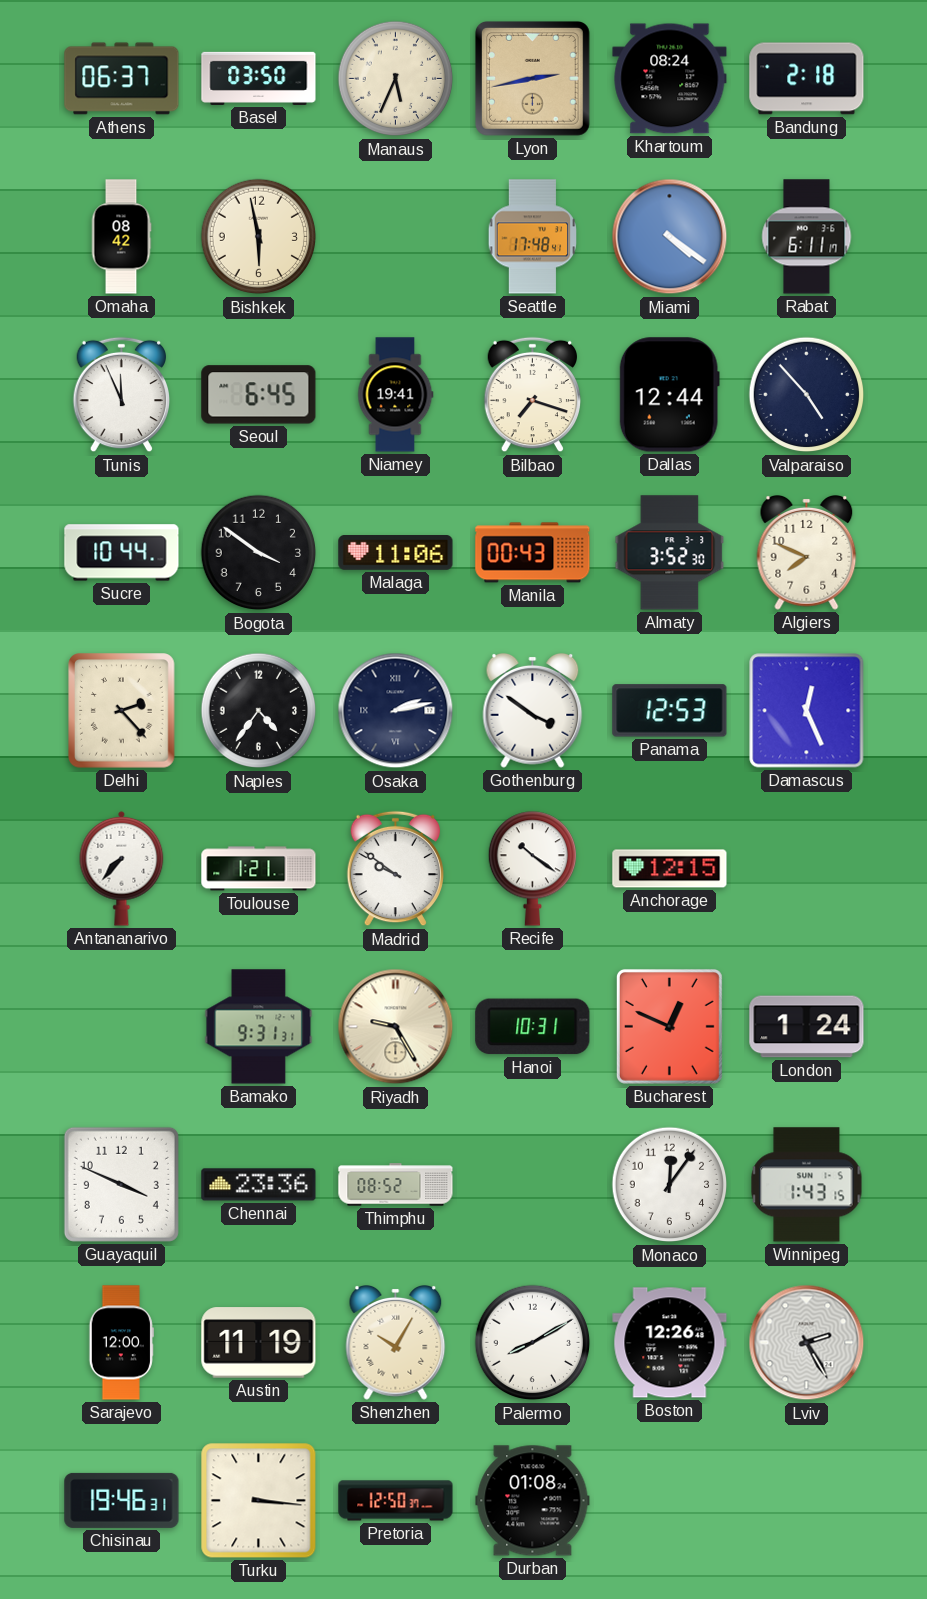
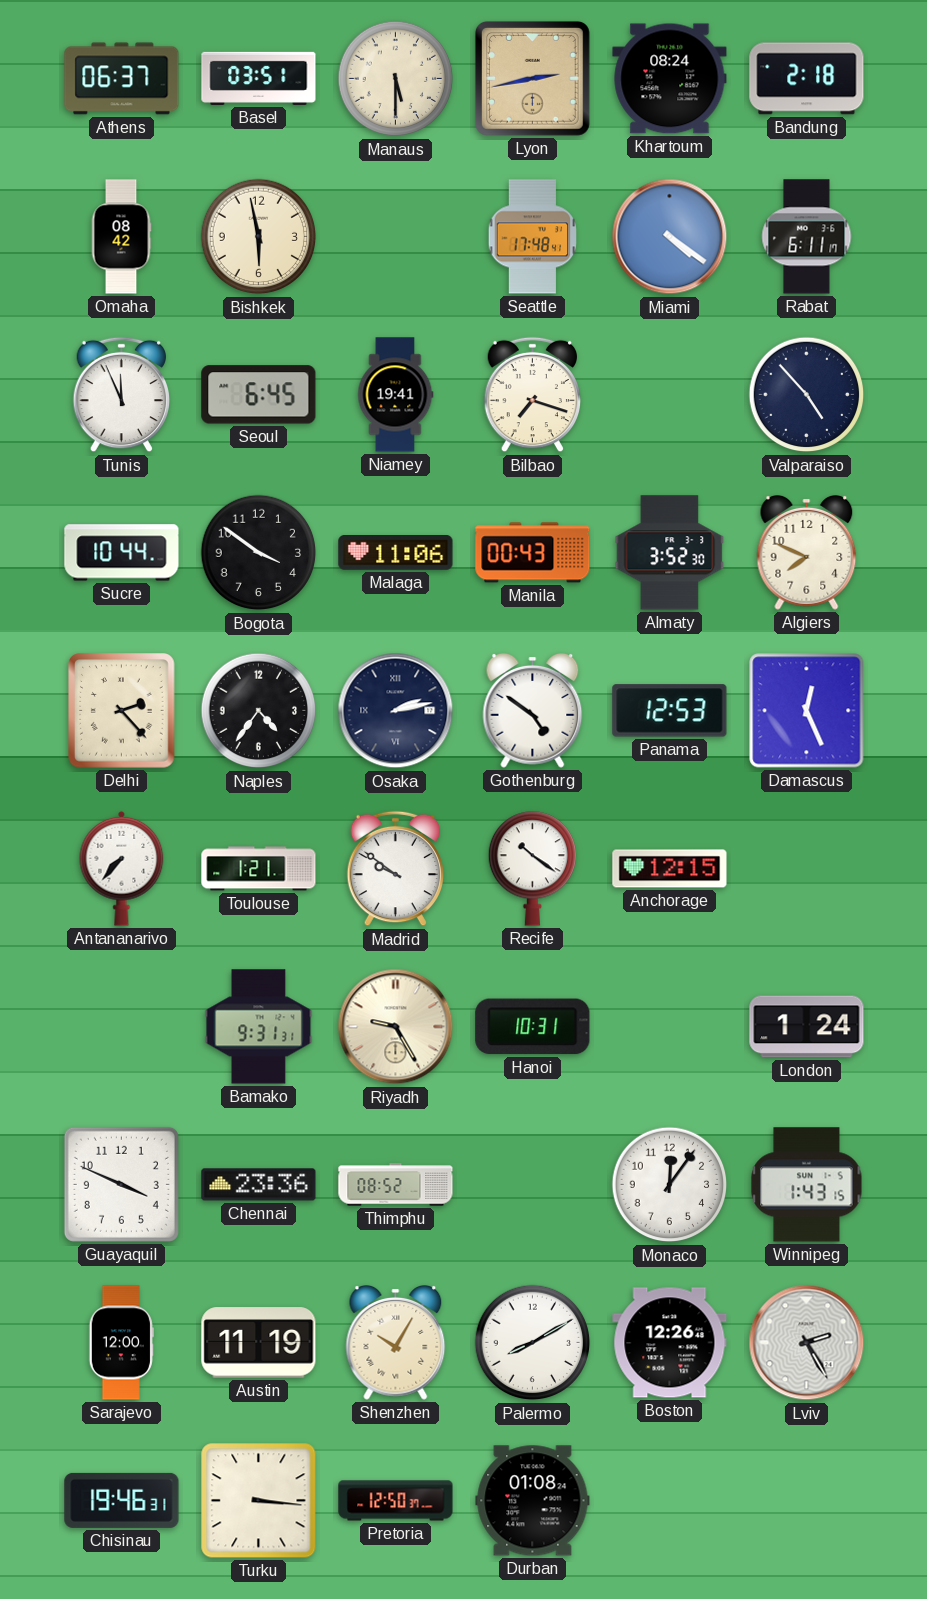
Basel: 03:50 -> 03:51 (259, 78)
Manaus: 5:34 -> 5:30 (396, 79)
Dallas: 12:44 -> none (669, 395)
Gothenburg: 3:51 -> 4:51 (533, 711)
Bucharest: 12:49 -> none (669, 1026)
